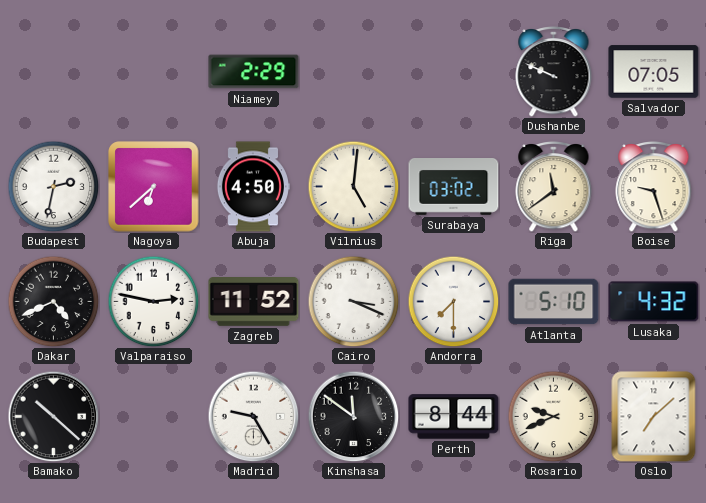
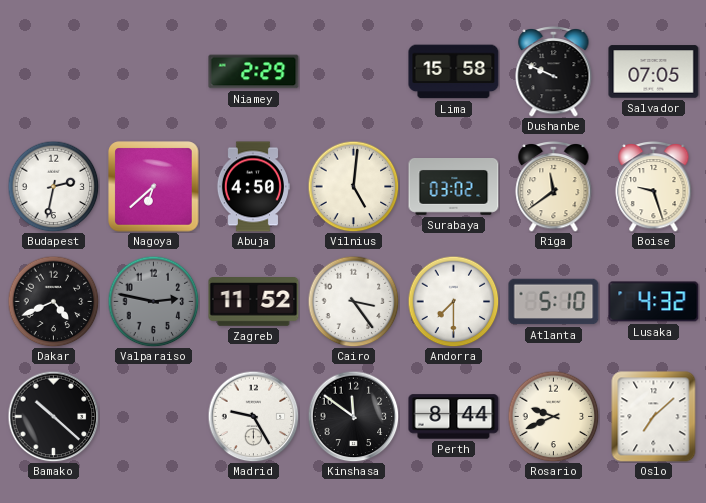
Lima: none -> 15:58 (454, 72)
Valparaiso dial: white -> grey (153, 301)
Cairo: 3:19 -> 3:24 (353, 301)
